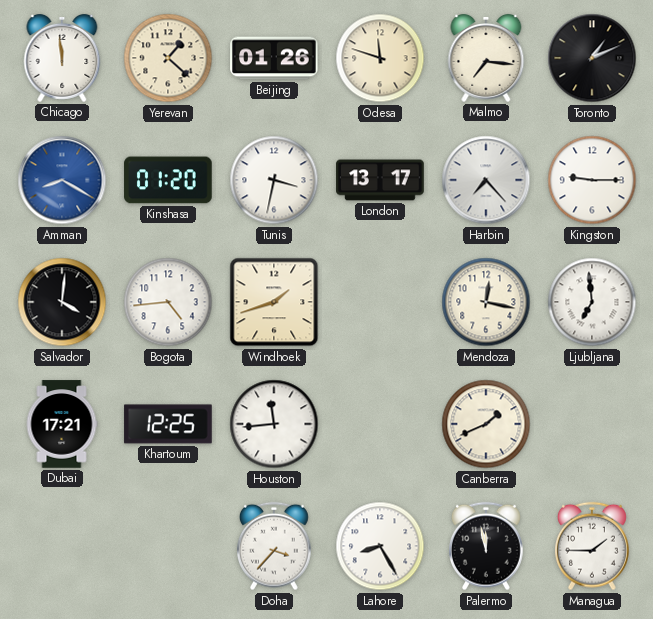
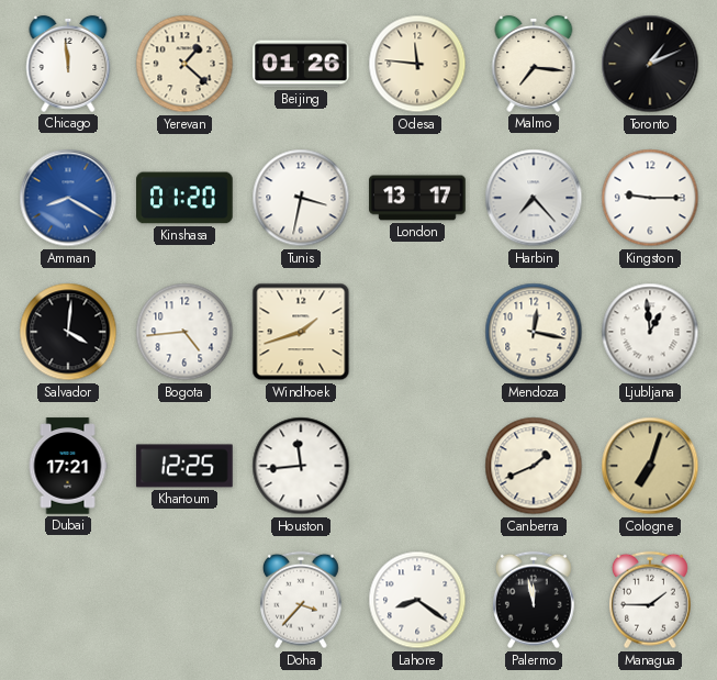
Odesa: 11:48 -> 11:46 (417, 64)
Ljubljana: 6:59 -> 12:59 (650, 332)
Cologne: none -> 7:03 (650, 466)
Lahore: 8:25 -> 8:21 (417, 600)
